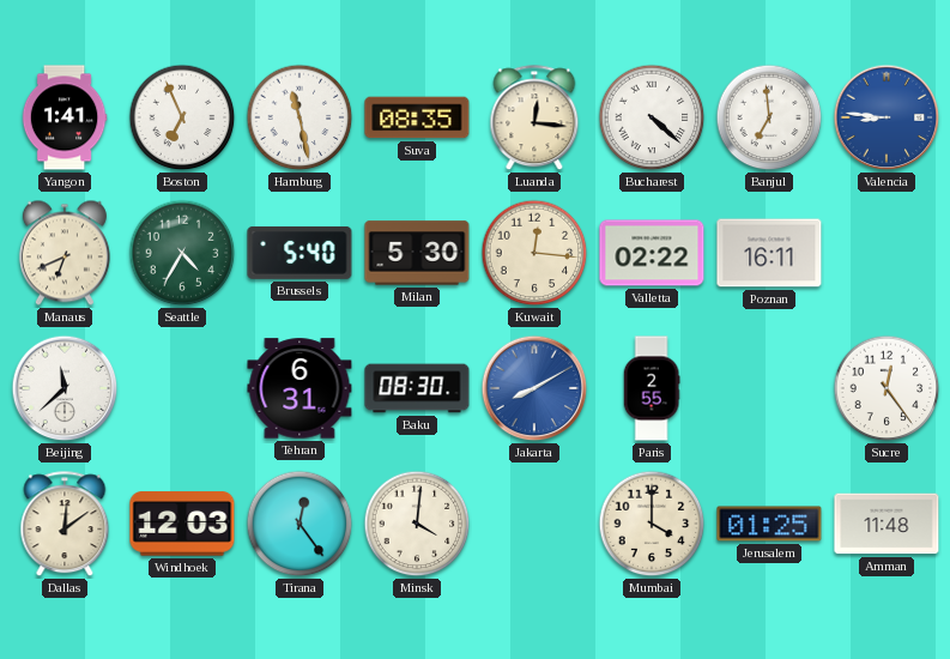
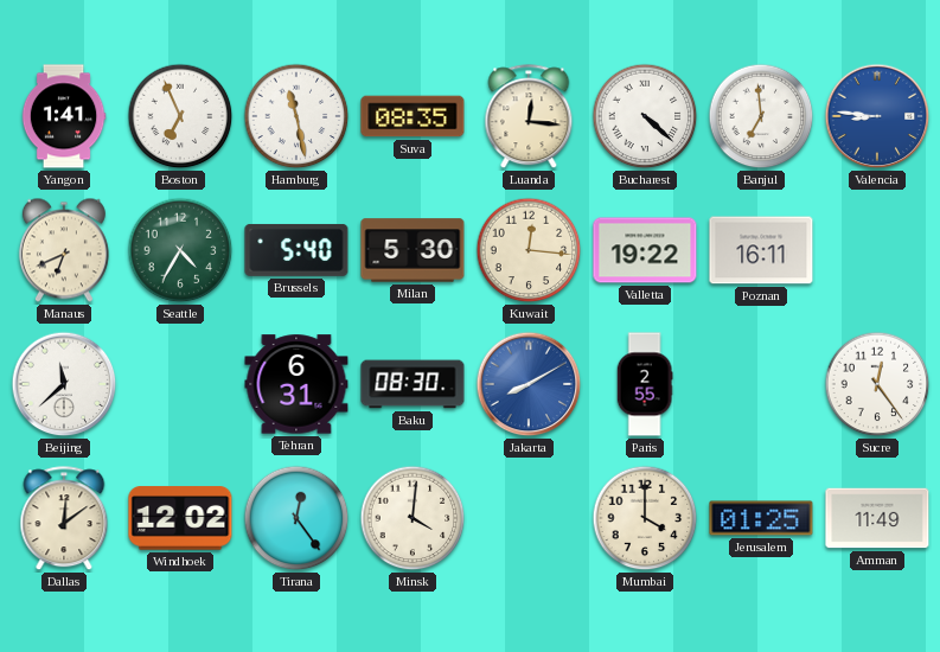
Valletta: 02:22 -> 19:22 (645, 250)
Windhoek: 12:03 -> 12:02 (180, 518)
Amman: 11:48 -> 11:49 (877, 518)
